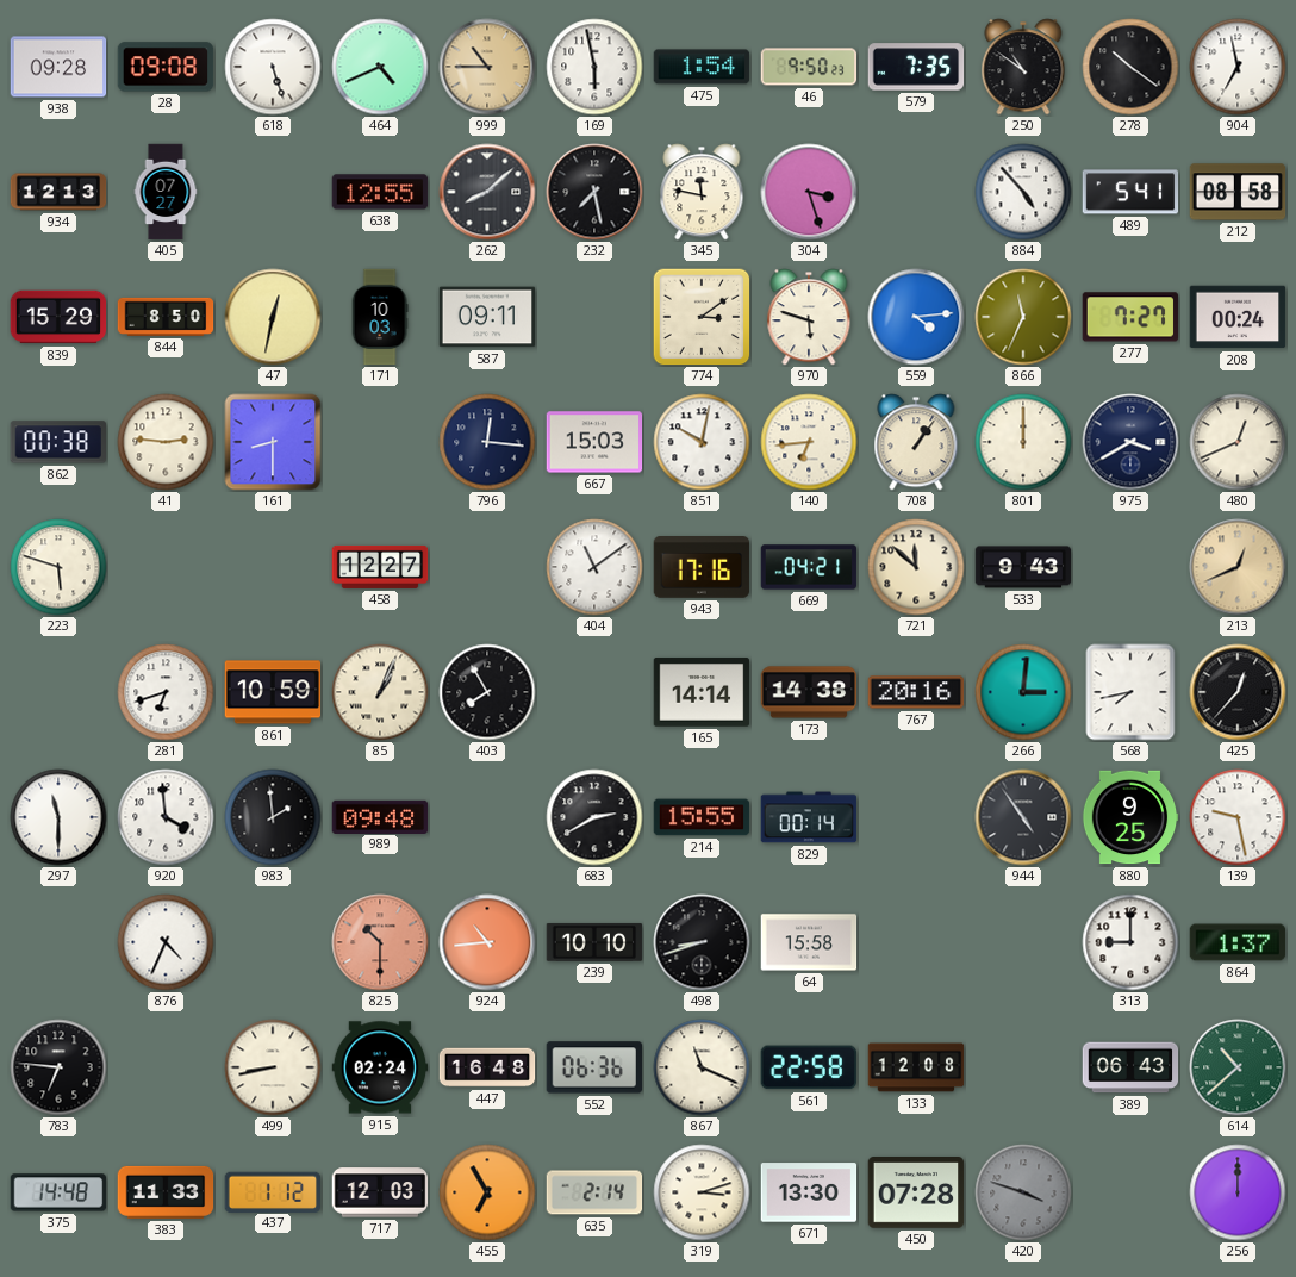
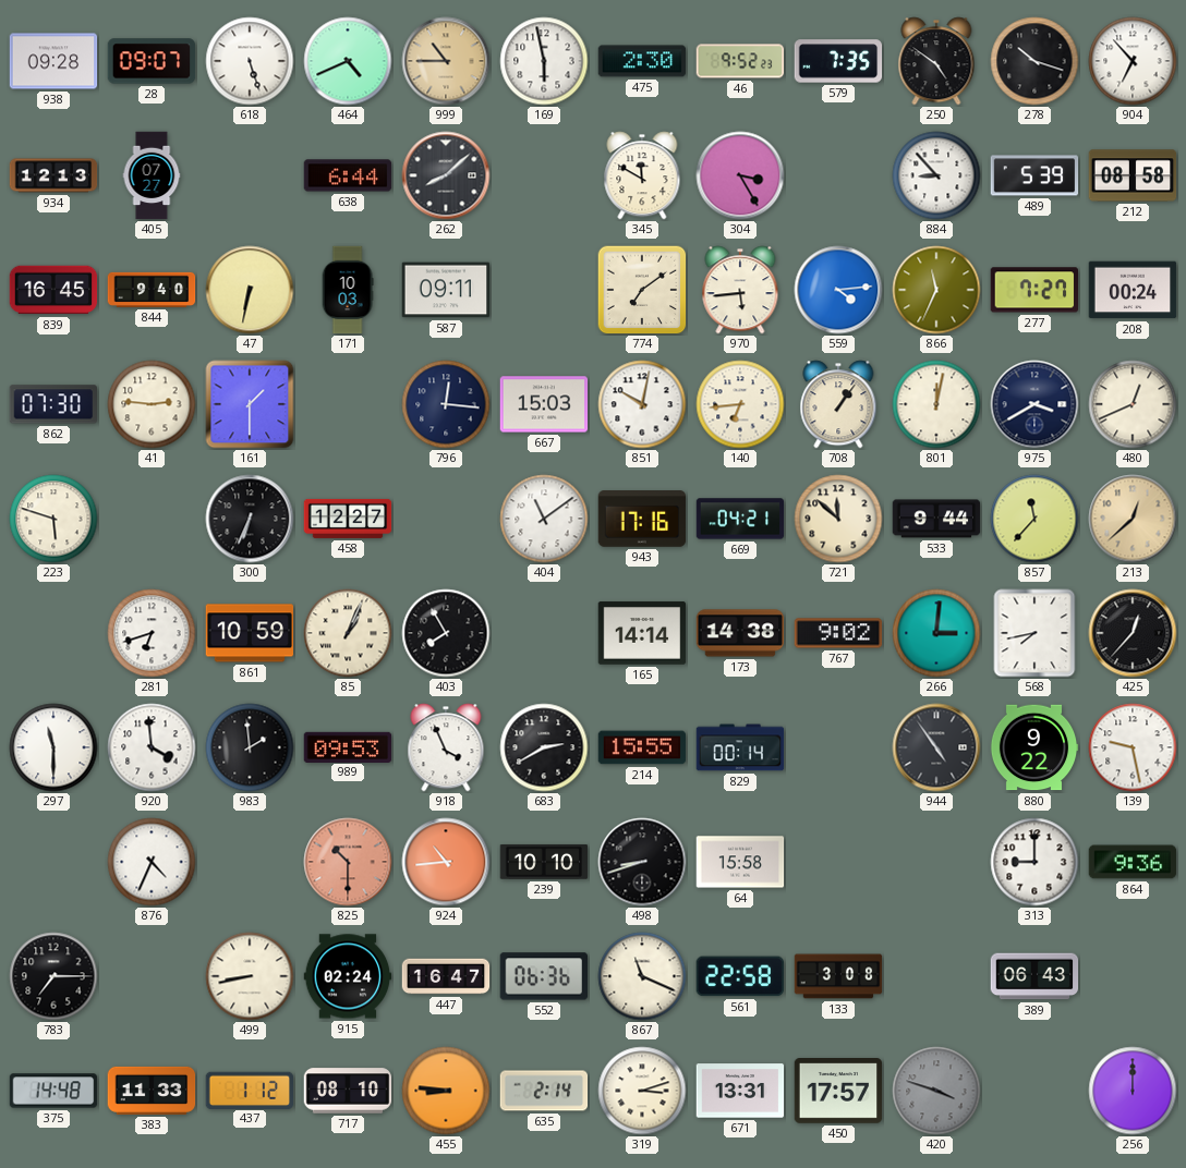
28: 09:08 -> 09:07 (152, 61)
475: 1:54 -> 2:30 (642, 61)
46: 9:50 -> 9:52 (740, 61)
250: 10:51 -> 4:51 (936, 61)
278: 10:21 -> 10:18 (1034, 61)
904: 6:58 -> 6:53 (1133, 61)
638: 12:55 -> 6:44 (348, 175)
232: 7:28 -> none (594, 192)
345: 11:47 -> 11:50 (642, 175)
304: 3:27 -> 3:25 (740, 175)
884: 4:53 -> 8:53 (936, 175)
489: 5:41 -> 5:39 (1034, 175)
839: 15:29 -> 16:45 (53, 290)
844: 8:50 -> 9:40 (152, 290)
47: 12:32 -> 6:32 (250, 290)
774: 3:09 -> 7:09 (642, 290)
970: 5:48 -> 5:44 (740, 290)
862: 00:38 -> 07:30 (52, 404)
161: 8:30 -> 1:30 (250, 404)
801: 12:00 -> 12:02 (936, 404)
300: none -> 6:34 (250, 519)
533: 9:43 -> 9:44 (936, 519)
857: none -> 11:37 (1034, 519)
213: 12:41 -> 12:38 (1133, 519)
767: 20:16 -> 9:02 (838, 633)
989: 09:48 -> 09:53 (348, 746)
918: none -> 3:56 (446, 747)
880: 9:25 -> 9:22 (1034, 747)
864: 1:37 -> 9:36 (1133, 862)
783: 6:46 -> 7:15 (53, 976)
447: 16:48 -> 16:47 (446, 976)
133: 12:08 -> 3:08 (838, 976)
614: 10:38 -> none (1238, 1067)
717: 12:03 -> 08:10 (348, 1091)
455: 6:55 -> 8:46 (446, 1091)
671: 13:30 -> 13:31 (740, 1091)
450: 07:28 -> 17:57 (838, 1092)
